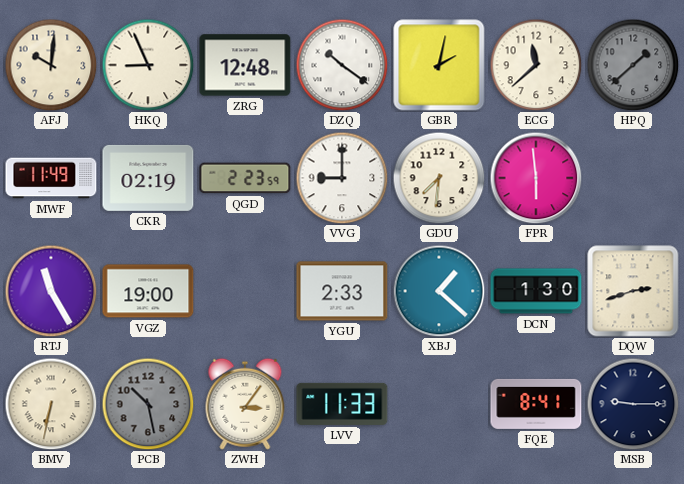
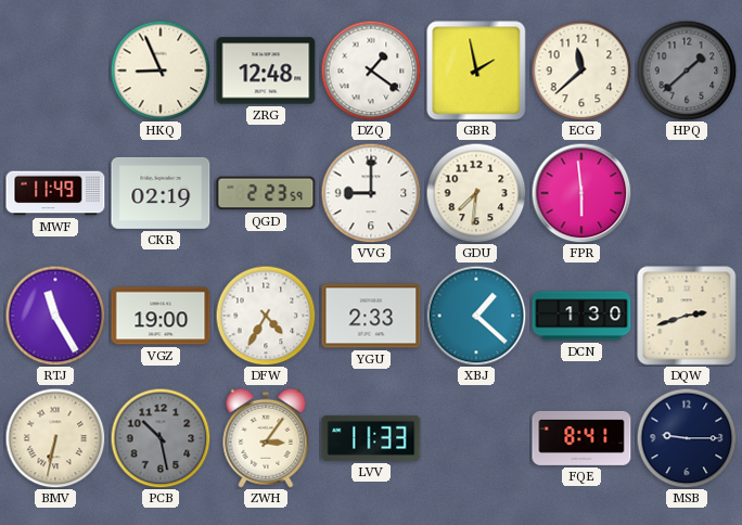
AFJ: 10:01 -> none (51, 65)
DZQ: 10:21 -> 1:21 (371, 71)
GBR: 2:02 -> 1:58 (476, 71)
DFW: none -> 4:35 (266, 316)
